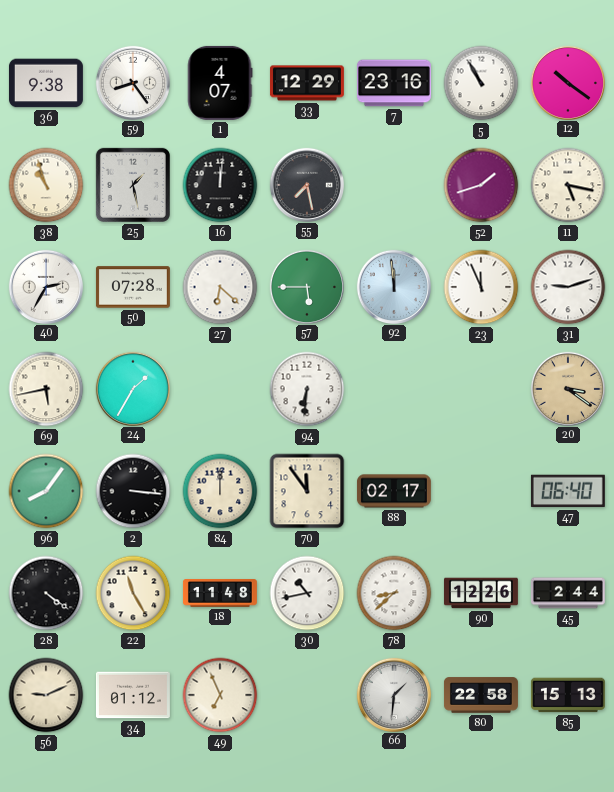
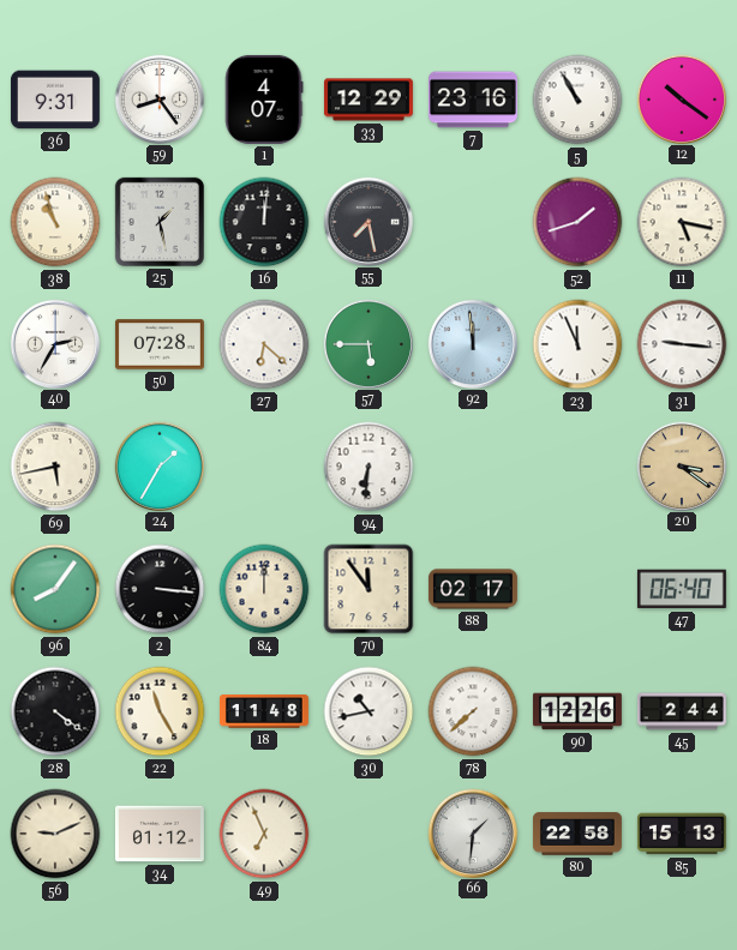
36: 9:38 -> 9:31 (55, 100)
31: 9:12 -> 9:16 (682, 344)
78: 8:38 -> 7:38 (473, 711)
